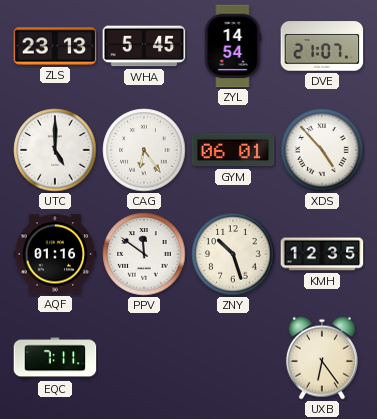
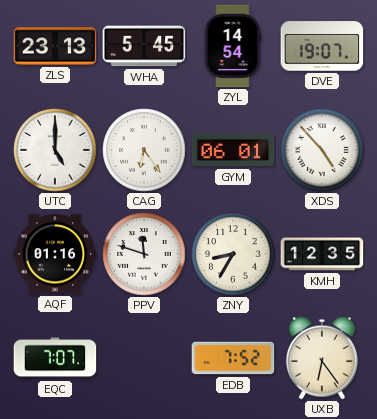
DVE: 21:07 -> 19:07 (322, 46)
PPV: 11:51 -> 11:48 (144, 254)
ZNY: 10:27 -> 8:35 (233, 254)
EQC: 7:11 -> 7:07 (55, 358)
EDB: none -> 7:52 (233, 358)
